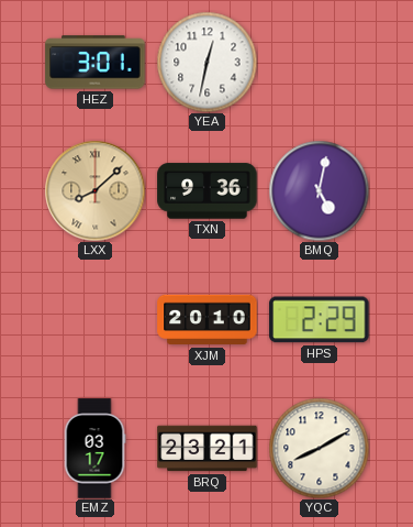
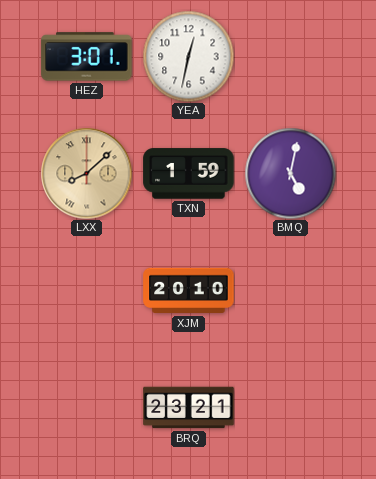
TXN: 9:36 -> 1:59 (189, 174)
HPS: 2:29 -> none (320, 320)
EMZ: 03:17 -> none (94, 449)
YQC: 8:10 -> none (319, 448)
